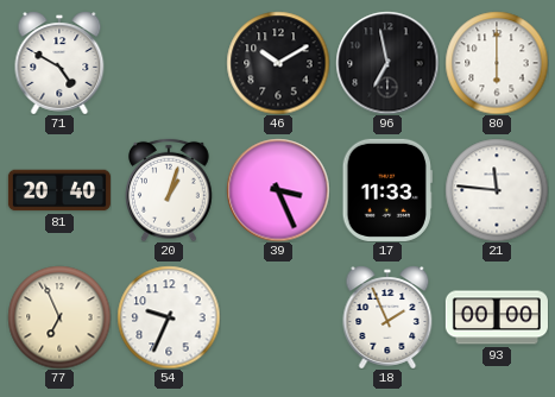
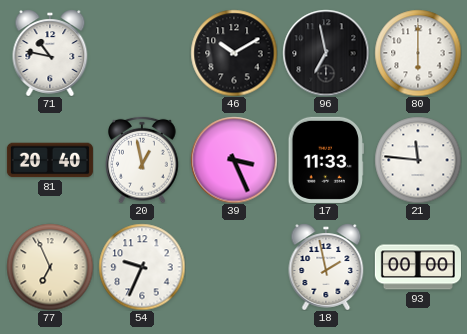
71: 4:50 -> 10:47 (50, 53)
20: 1:03 -> 12:58 (142, 160)
18: 1:56 -> 1:58 (326, 267)
